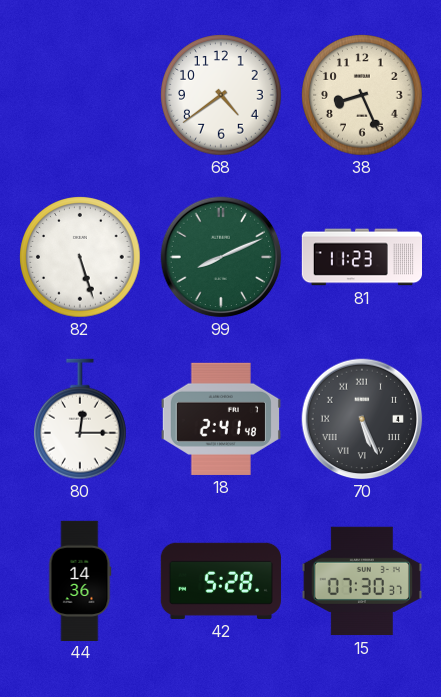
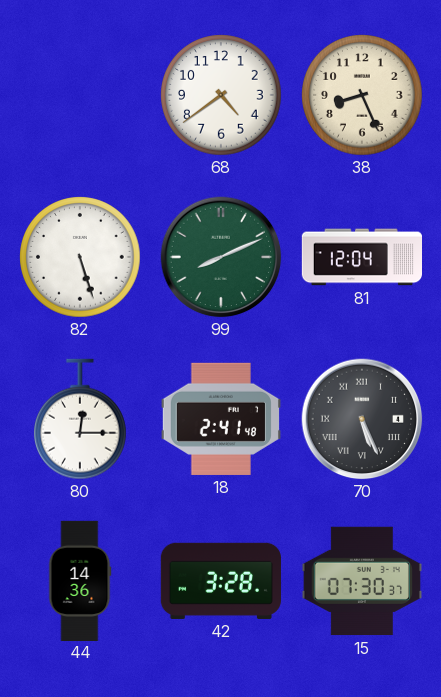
81: 11:23 -> 12:04 (361, 257)
42: 5:28 -> 3:28 (221, 581)
